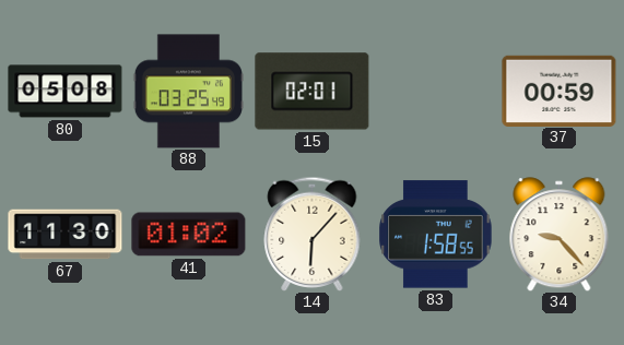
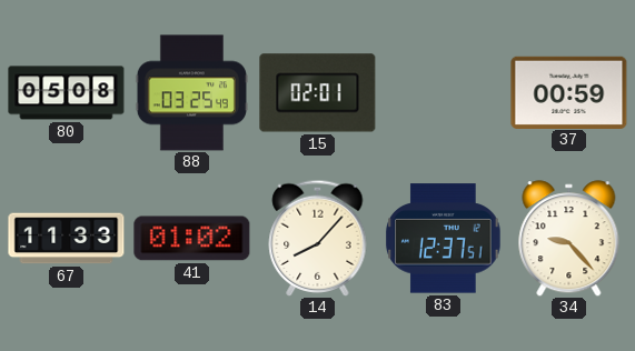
67: 11:30 -> 11:33 (67, 239)
14: 6:07 -> 8:07 (318, 238)
83: 1:58 -> 12:37 (444, 239)
